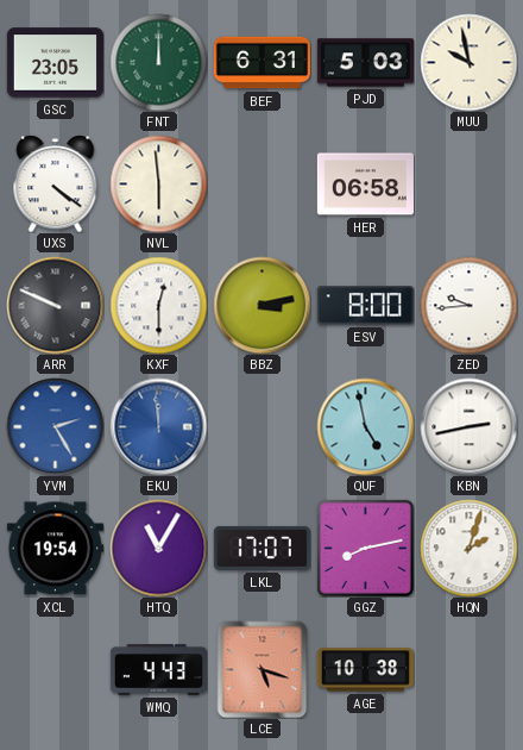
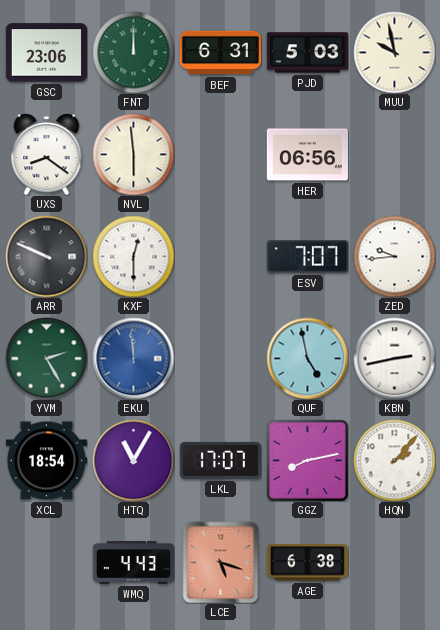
GSC: 23:05 -> 23:06 (46, 53)
UXS: 4:21 -> 8:21 (47, 154)
HER: 06:58 -> 06:56 (307, 155)
BBZ: 3:13 -> none (261, 305)
ESV: 8:00 -> 7:07 (307, 257)
YVM dial: blue -> green (46, 358)
XCL: 19:54 -> 18:54 (46, 461)
HQN: 2:03 -> 2:07 (394, 460)
AGE: 10:38 -> 6:38 (307, 563)
